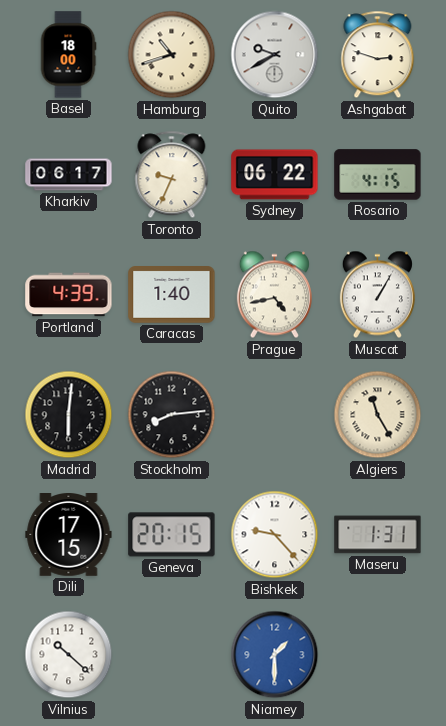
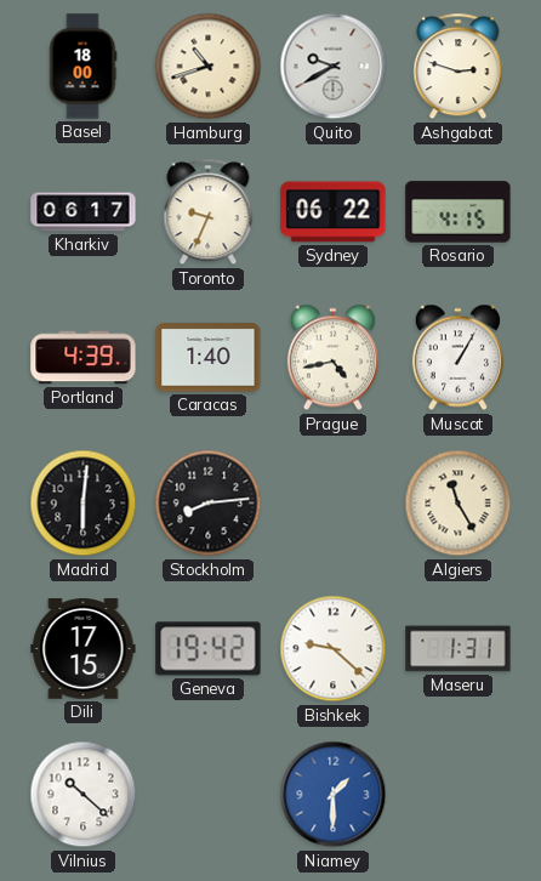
Geneva: 20:15 -> 19:42 (209, 649)
Bishkek: 9:23 -> 9:22 (334, 649)
